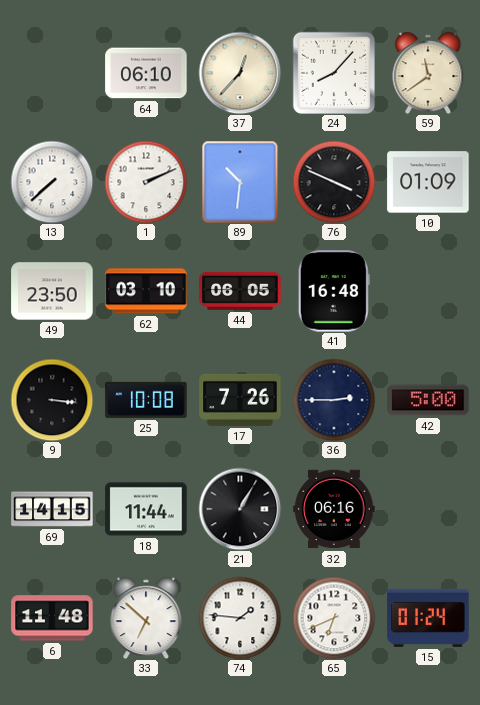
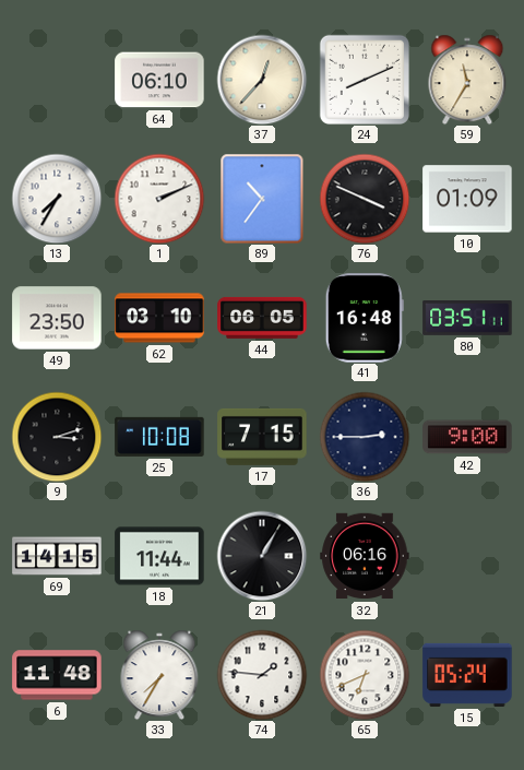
24: 8:07 -> 8:11 (365, 80)
59: 11:39 -> 11:35 (467, 80)
13: 7:38 -> 7:35 (57, 199)
89: 10:31 -> 10:36 (262, 199)
80: none -> 03:51 (467, 319)
9: 3:16 -> 3:12 (57, 437)
17: 7:26 -> 7:15 (262, 437)
42: 5:00 -> 9:00 (467, 437)
33: 6:52 -> 7:35 (159, 675)
15: 01:24 -> 05:24 (467, 675)
